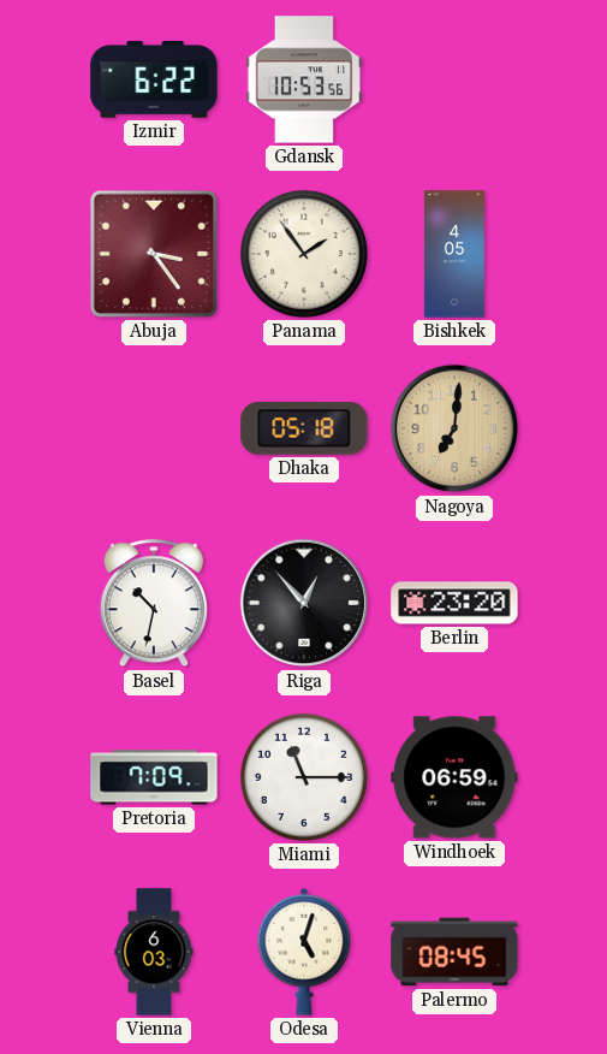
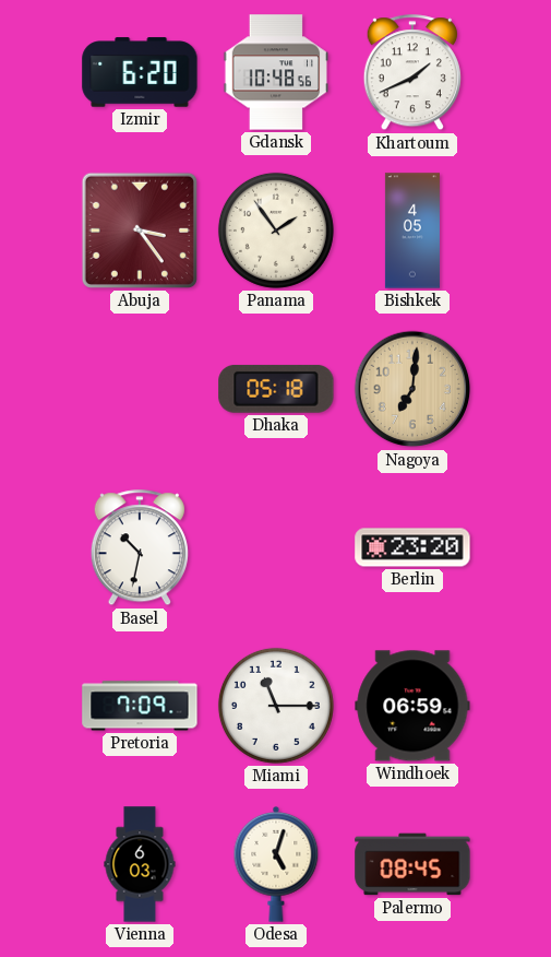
Izmir: 6:22 -> 6:20 (140, 72)
Gdansk: 10:53 -> 10:48 (275, 72)
Khartoum: none -> 1:41 (412, 73)
Riga: 12:53 -> none (304, 603)
